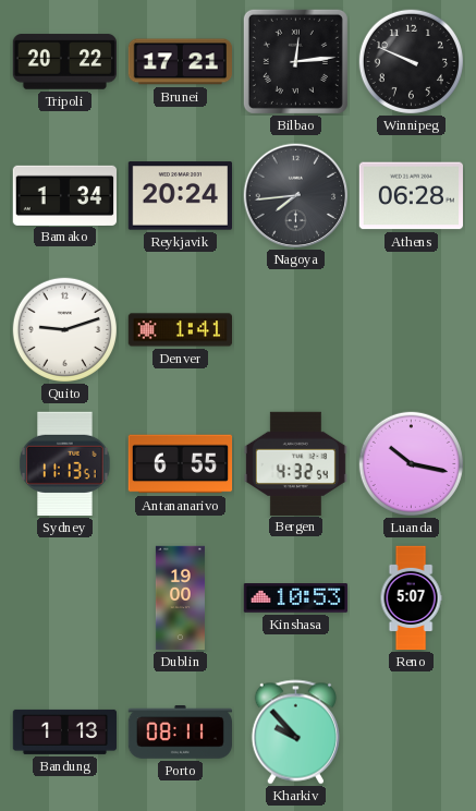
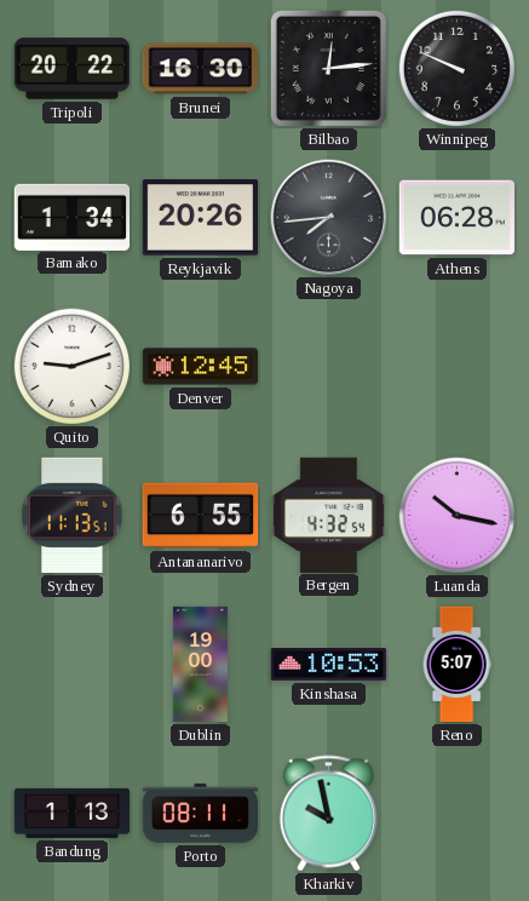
Brunei: 17:21 -> 16:30 (201, 69)
Reykjavik: 20:24 -> 20:26 (200, 218)
Denver: 1:41 -> 12:45 (201, 367)
Kharkiv: 9:53 -> 9:58 (328, 814)
